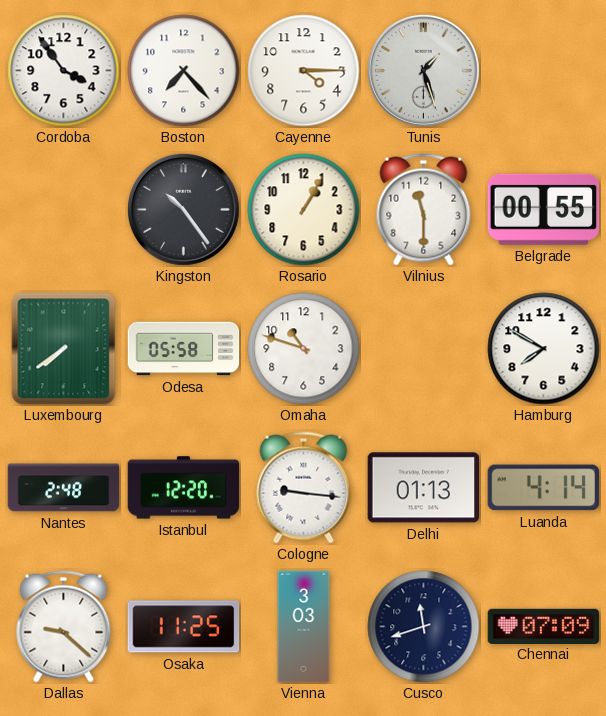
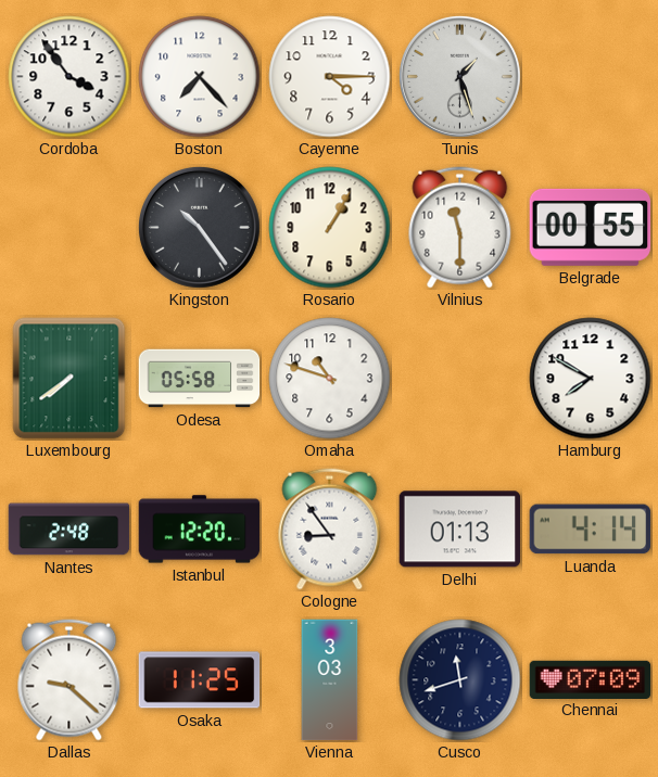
Cologne: 9:16 -> 8:54 (330, 530)
